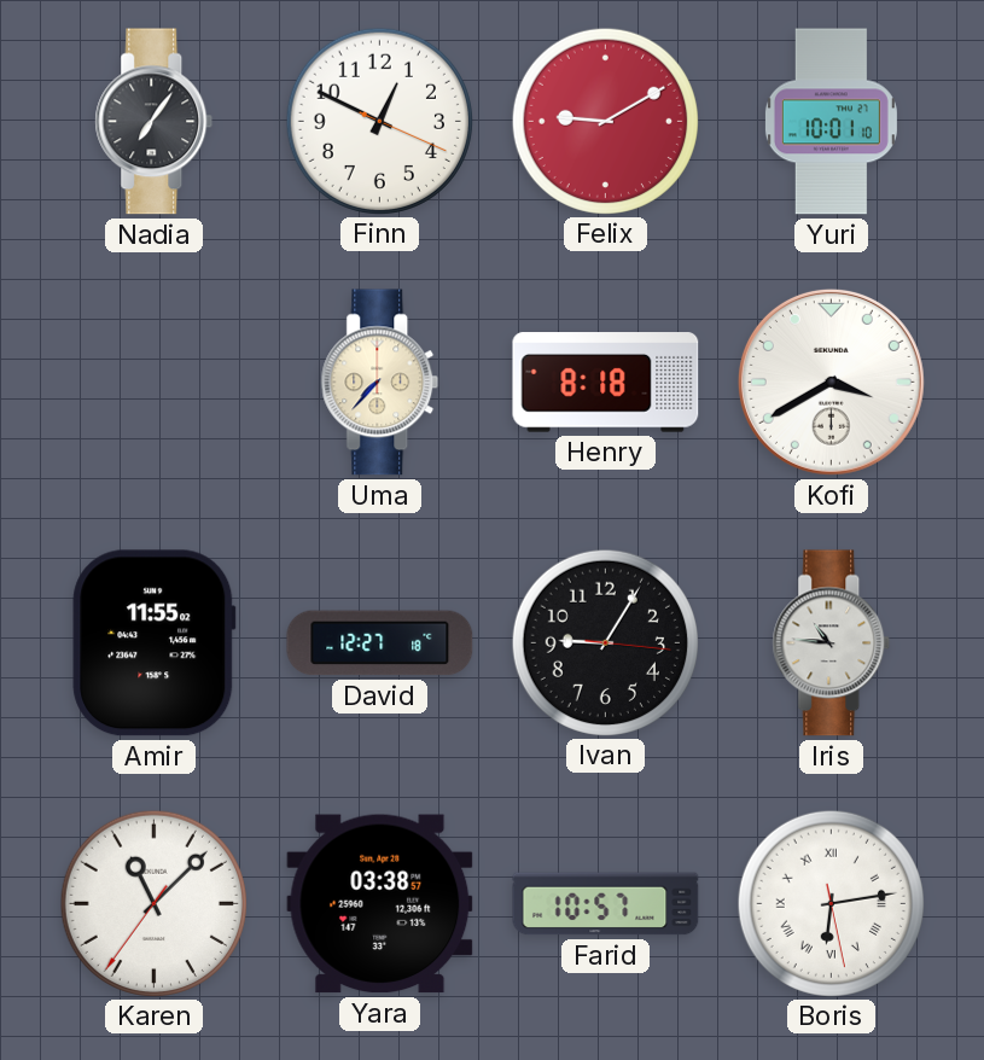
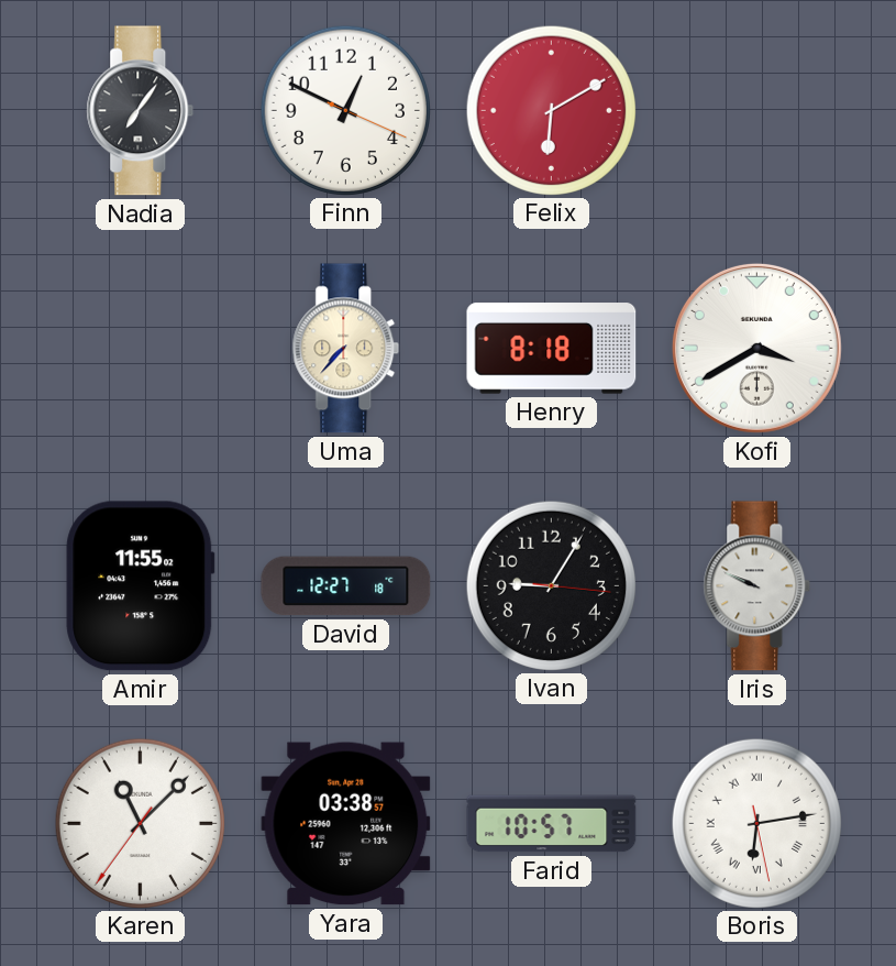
Felix: 9:10 -> 6:10 (551, 110)
Yuri: 10:01 -> none (831, 122)
Iris: 10:46 -> 9:49 (757, 586)
